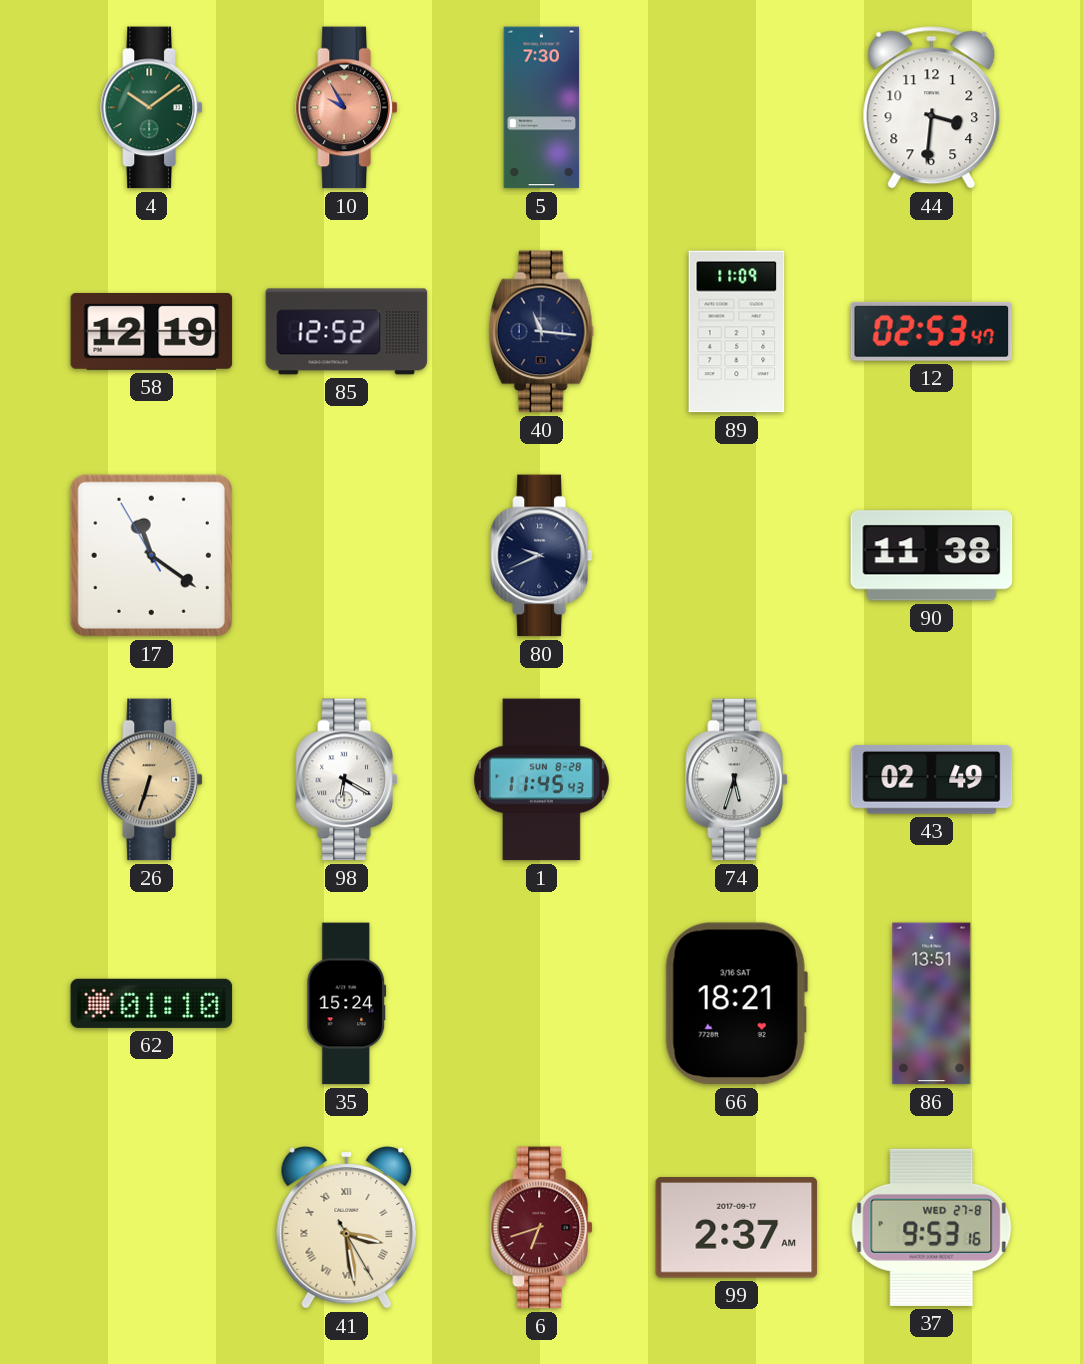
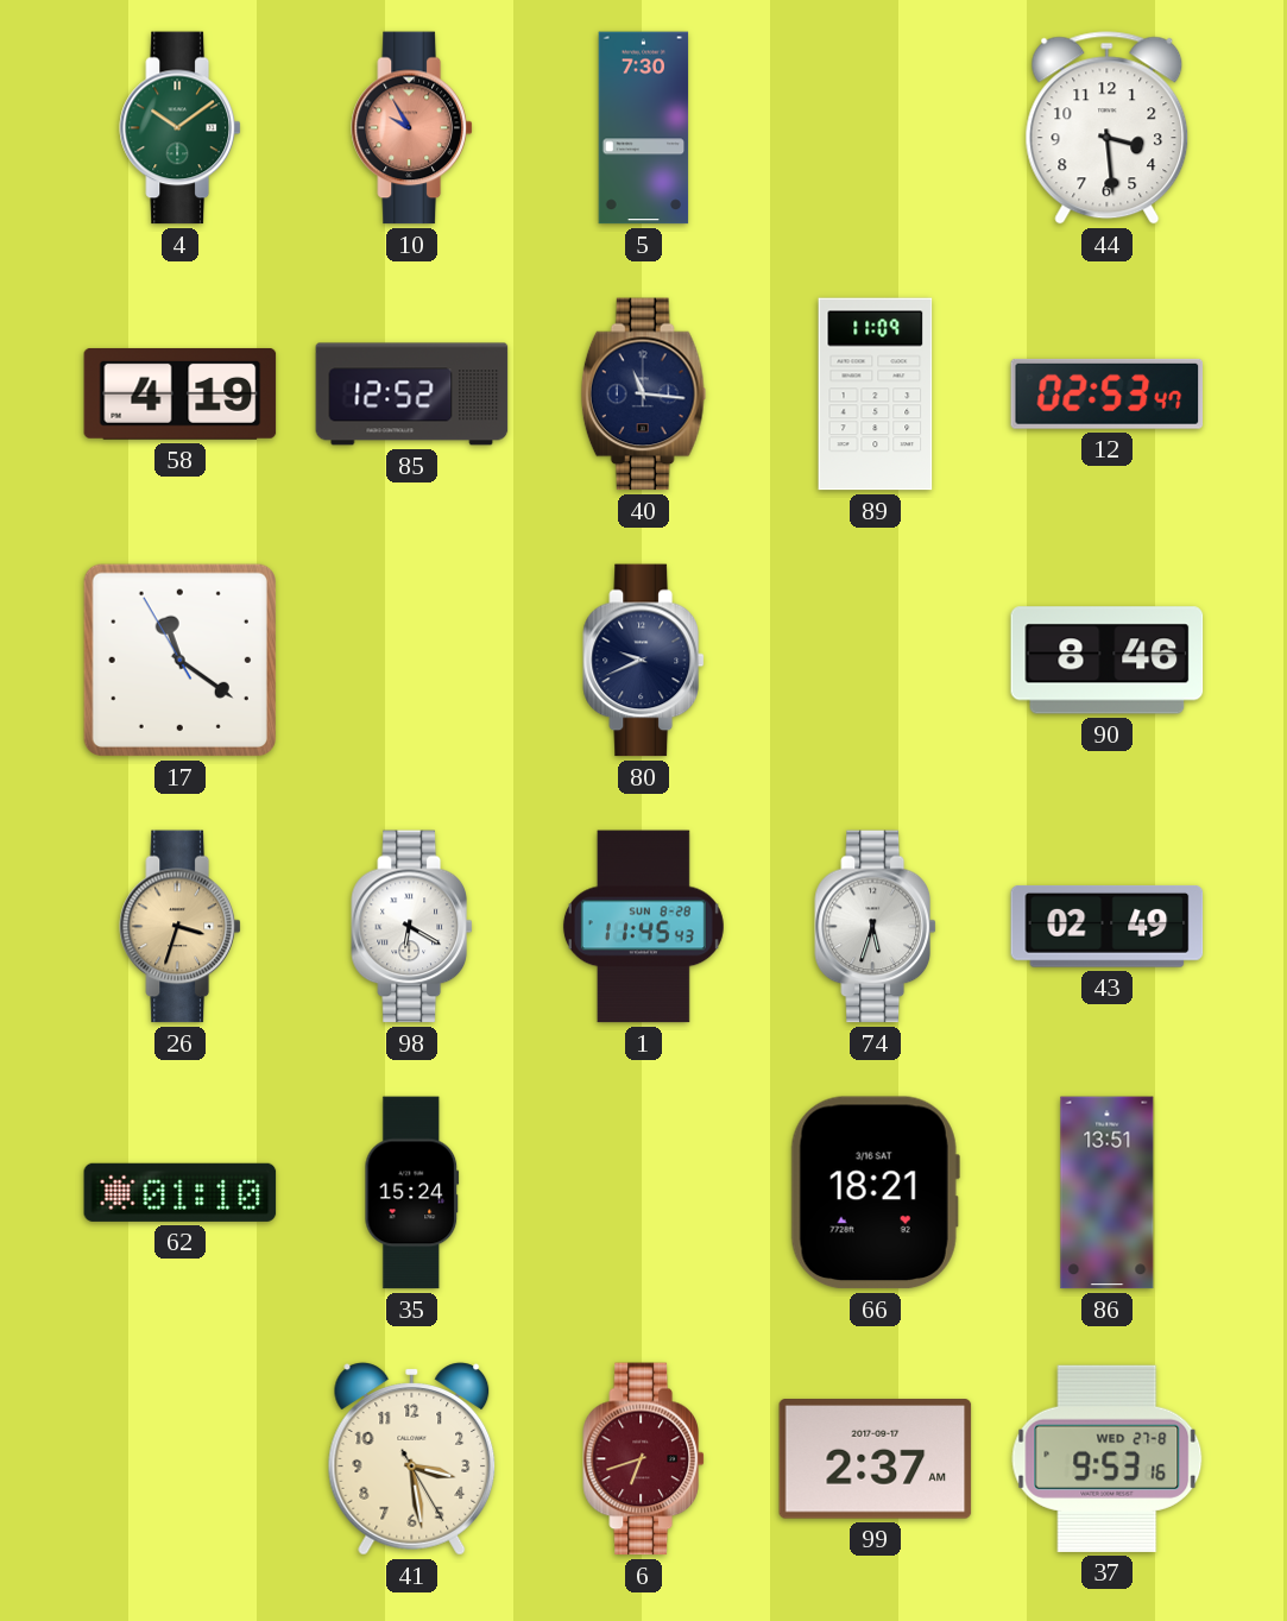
44: 3:31 -> 3:29 (1108, 128)
58: 12:19 -> 4:19 (181, 393)
90: 11:38 -> 8:46 (1108, 661)
26: 6:33 -> 3:33 (181, 927)
41 numerals: Roman -> Arabic (412, 1459)
